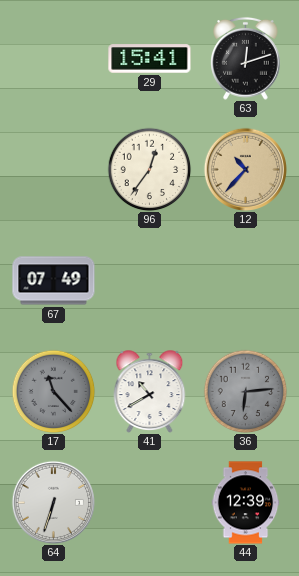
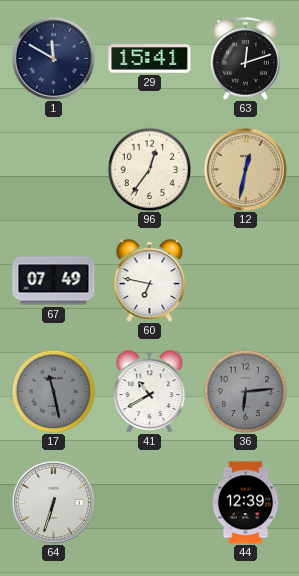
1: none -> 11:50 (53, 58)
12: 10:37 -> 12:32 (245, 169)
60: none -> 6:47 (150, 281)
17: 11:23 -> 11:28 (53, 391)
